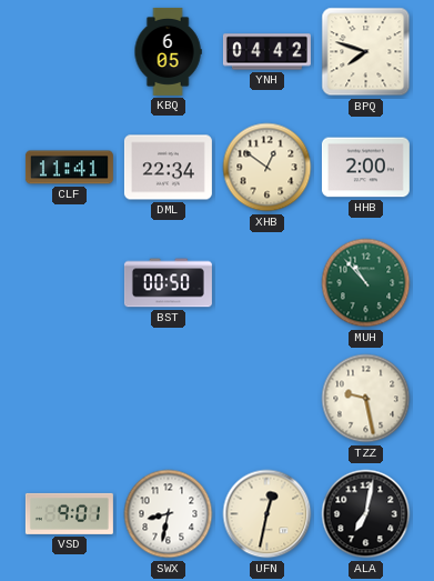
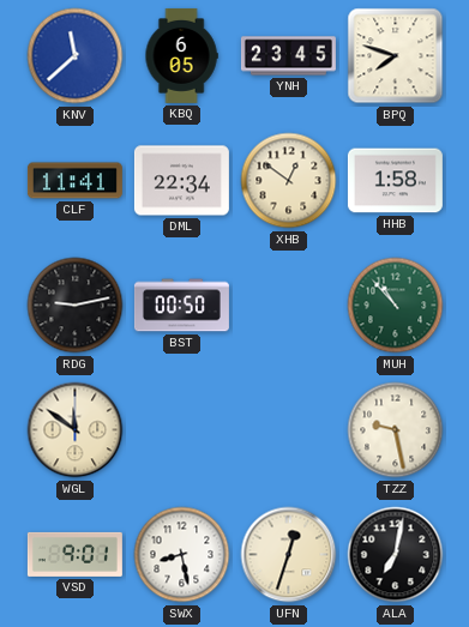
KNV: none -> 11:38 (76, 56)
YNH: 04:42 -> 23:45 (288, 56)
HHB: 2:00 -> 1:58 (395, 181)
RDG: none -> 9:13 (76, 306)
WGL: none -> 11:51 (76, 430)
SWX: 8:32 -> 8:28 (182, 555)
UFN: 12:32 -> 12:33 (289, 555)
